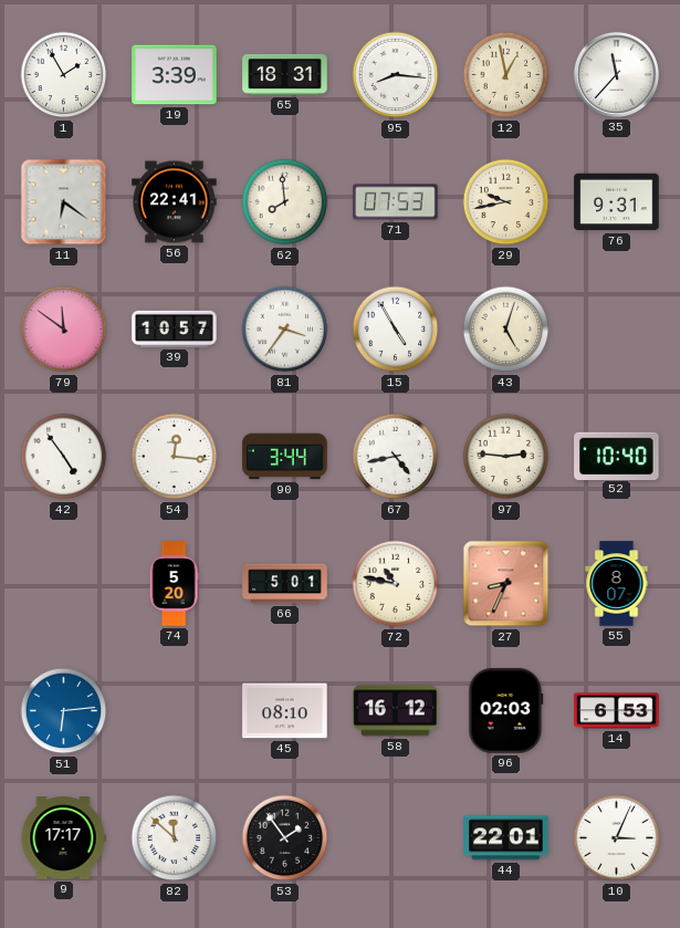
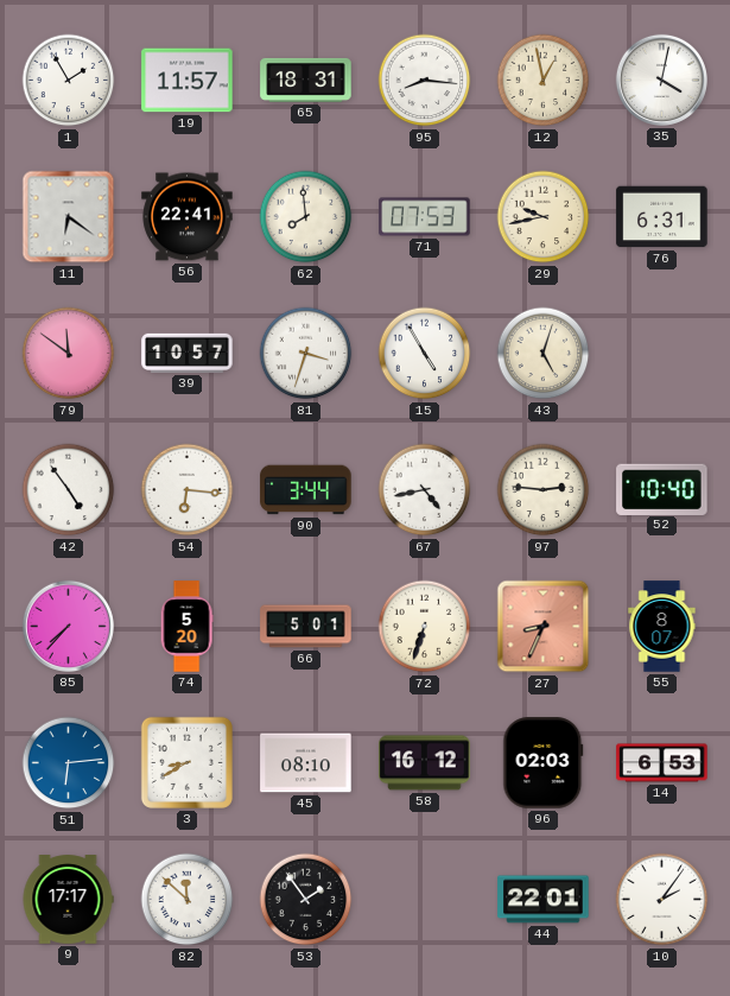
19: 3:39 -> 11:57 (188, 81)
35: 11:37 -> 4:02 (661, 80)
76: 9:31 -> 6:31 (662, 217)
81: 3:36 -> 3:33 (306, 354)
54: 12:16 -> 6:16 (188, 490)
85: none -> 7:37 (68, 626)
72: 10:47 -> 6:33 (425, 627)
3: none -> 8:40 (186, 762)
10: 3:04 -> 2:06 (662, 900)
